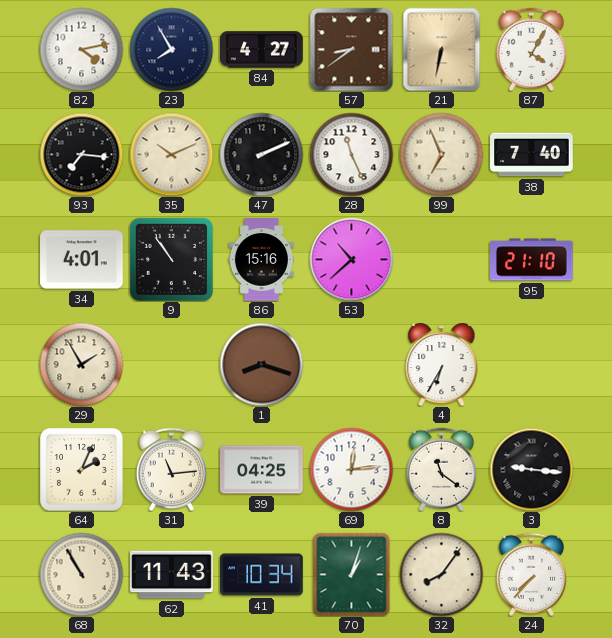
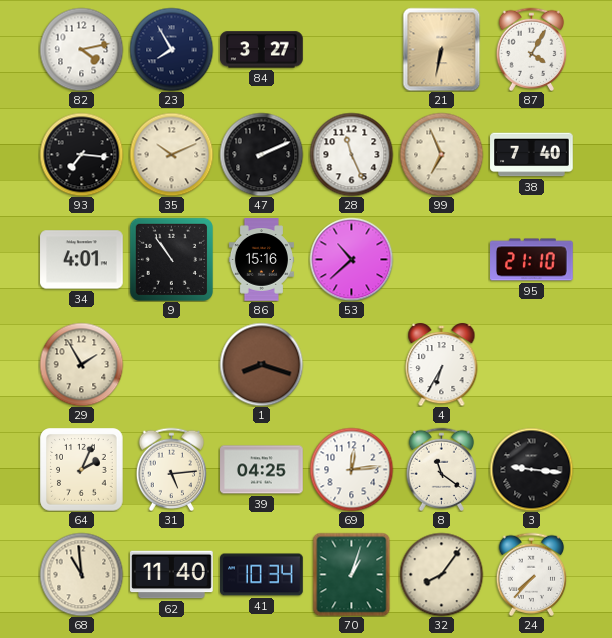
84: 4:27 -> 3:27 (262, 50)
57: 8:39 -> none (351, 49)
31: 11:14 -> 5:14 (172, 469)
68: 10:55 -> 10:59 (81, 574)
62: 11:43 -> 11:40 (172, 575)
